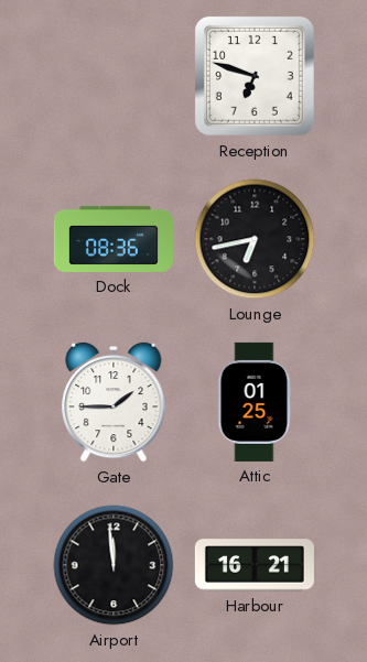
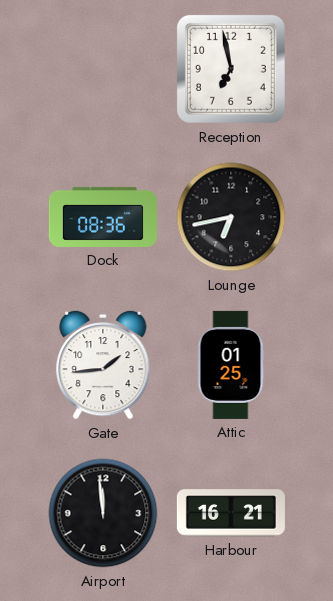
Reception: 6:48 -> 6:58 (231, 69)
Gate: 1:45 -> 1:44 (103, 365)
